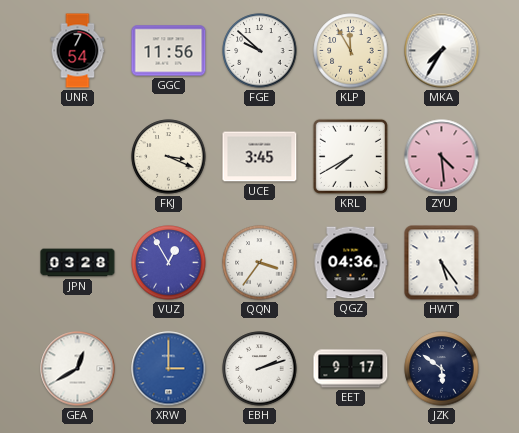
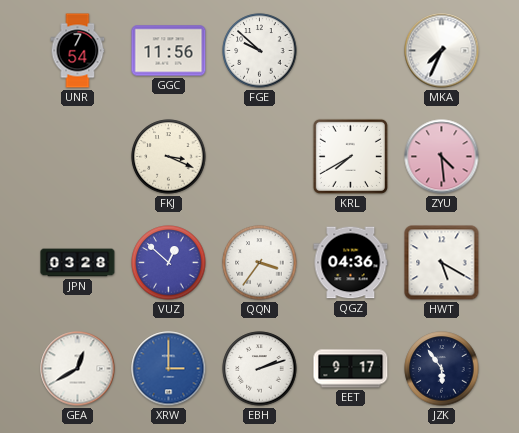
KLP: 11:55 -> none (351, 51)
MKA: 7:35 -> 7:34 (442, 51)
UCE: 3:45 -> none (260, 157)
VUZ: 12:55 -> 12:52 (169, 263)
HWT: 5:24 -> 5:20 (442, 263)
JZK: 5:51 -> 5:54 (442, 369)
